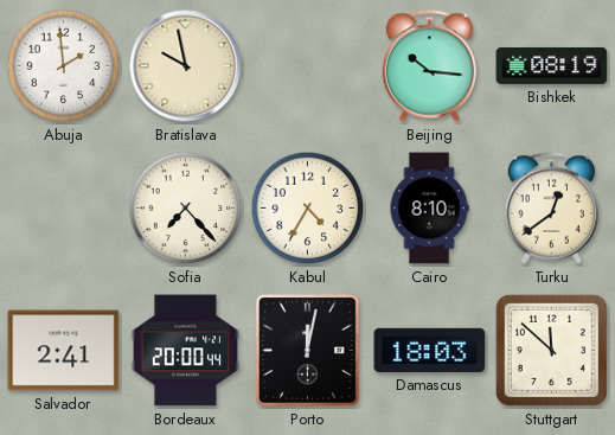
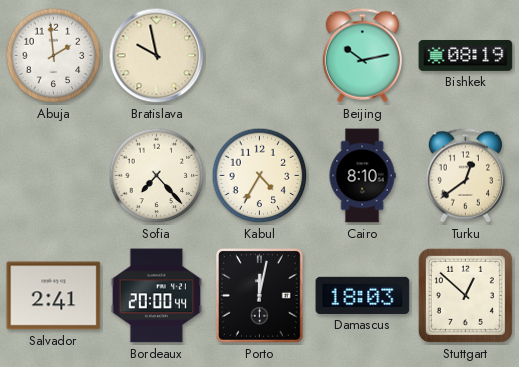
Beijing: 10:16 -> 10:13 (362, 56)
Stuttgart: 11:52 -> 12:52 (465, 295)
